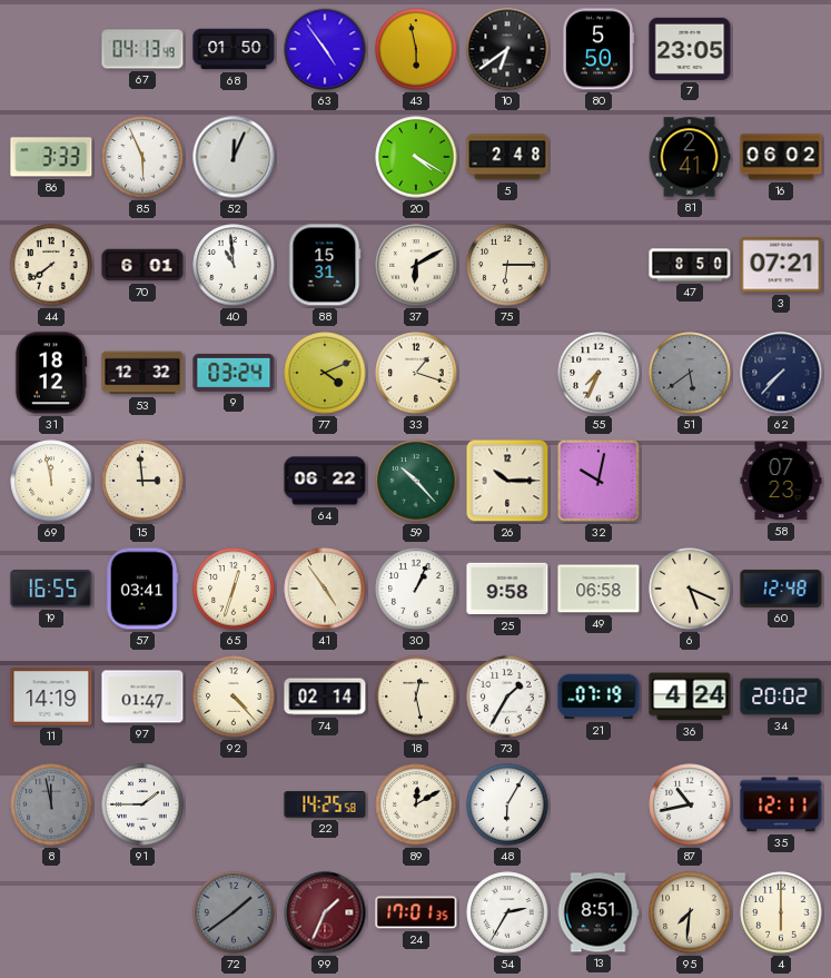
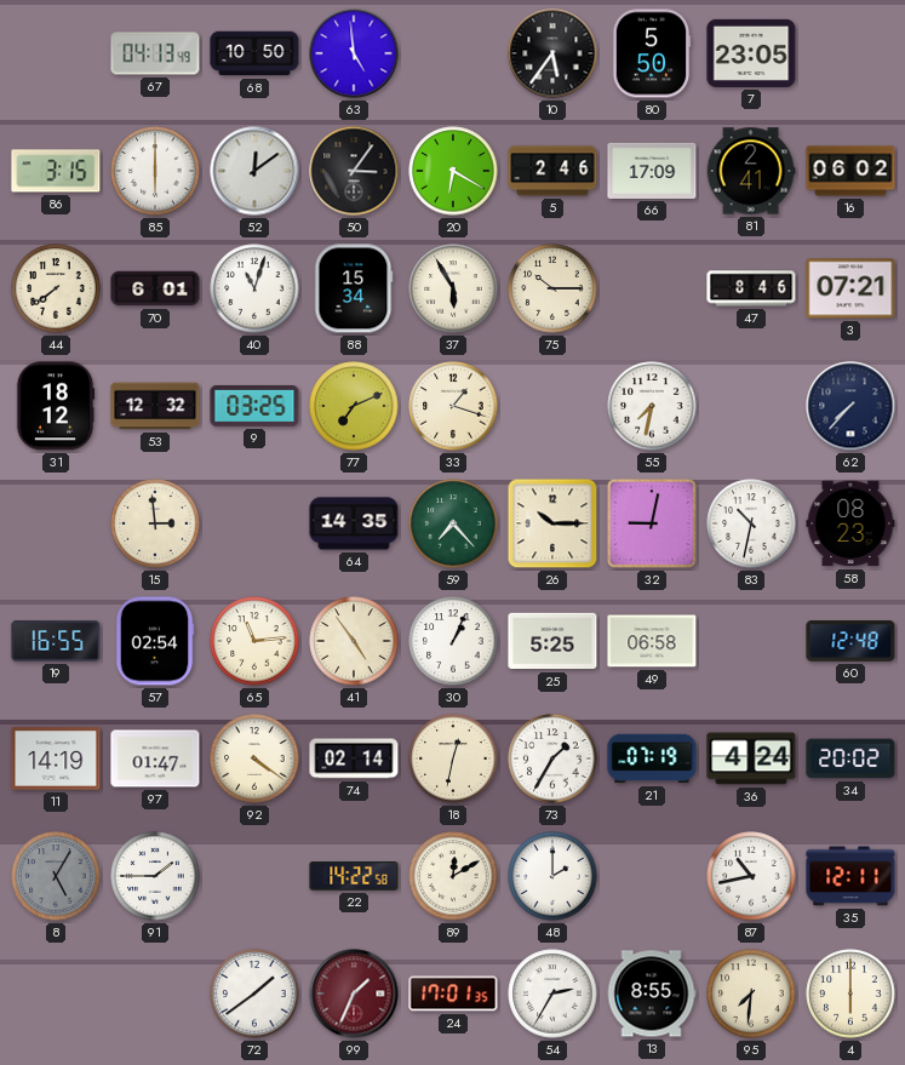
68: 01:50 -> 10:50 (254, 53)
63: 4:54 -> 4:59 (354, 53)
43: 5:58 -> none (416, 49)
10: 6:39 -> 5:36 (552, 53)
86: 3:33 -> 3:15 (56, 171)
85: 5:56 -> 6:00 (155, 171)
52: 12:04 -> 12:09 (254, 171)
50: none -> 3:06 (354, 171)
20: 4:20 -> 6:20 (453, 171)
5: 2:48 -> 2:46 (552, 171)
66: none -> 17:09 (652, 171)
40: 10:59 -> 11:03 (254, 288)
88: 15:31 -> 15:34 (354, 288)
37: 6:10 -> 5:55 (453, 288)
75: 6:15 -> 10:15 (552, 288)
47: 8:50 -> 8:46 (751, 288)
9: 03:24 -> 03:25 (254, 406)
77: 4:11 -> 7:11 (354, 406)
55: 7:34 -> 7:32 (652, 406)
51: 5:39 -> none (690, 373)
69: 11:58 -> none (51, 481)
64: 06:22 -> 14:35 (354, 523)
59: 10:23 -> 7:23 (453, 523)
32: 10:02 -> 9:02 (652, 523)
83: none -> 10:32 (751, 523)
58: 07:23 -> 08:23 (850, 523)
57: 03:41 -> 02:54 (155, 641)
65: 12:33 -> 11:14 (254, 641)
25: 9:58 -> 5:25 (552, 641)
6: 5:19 -> none (690, 589)
92: 4:23 -> 4:21 (254, 758)
18: 12:28 -> 12:32 (453, 758)
8: 11:58 -> 5:05 (56, 876)
22: 14:25 -> 14:22 (354, 877)
48: 6:05 -> 2:00 (552, 876)
72 dial: grey -> white (254, 994)
13: 8:51 -> 8:55 (652, 994)
